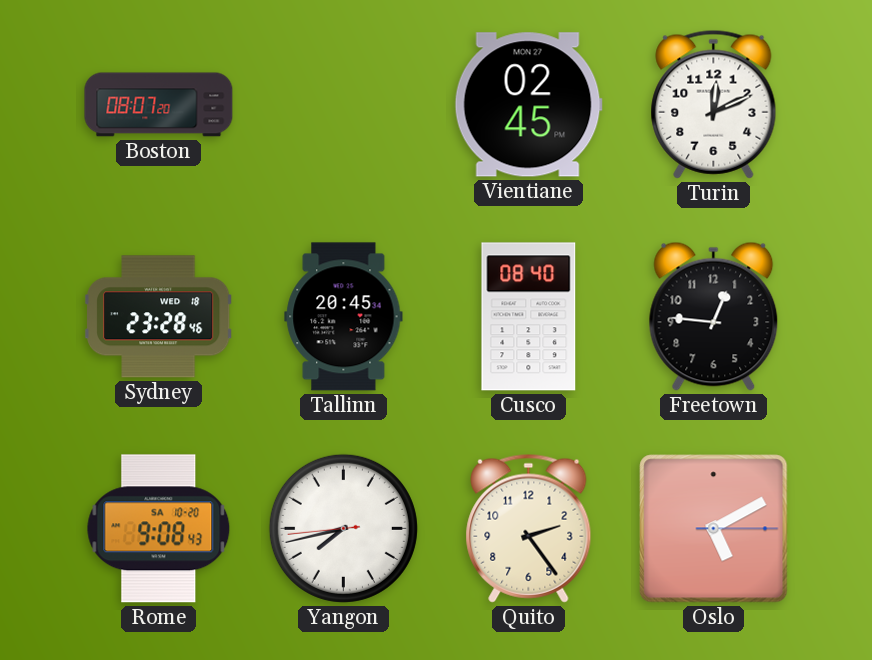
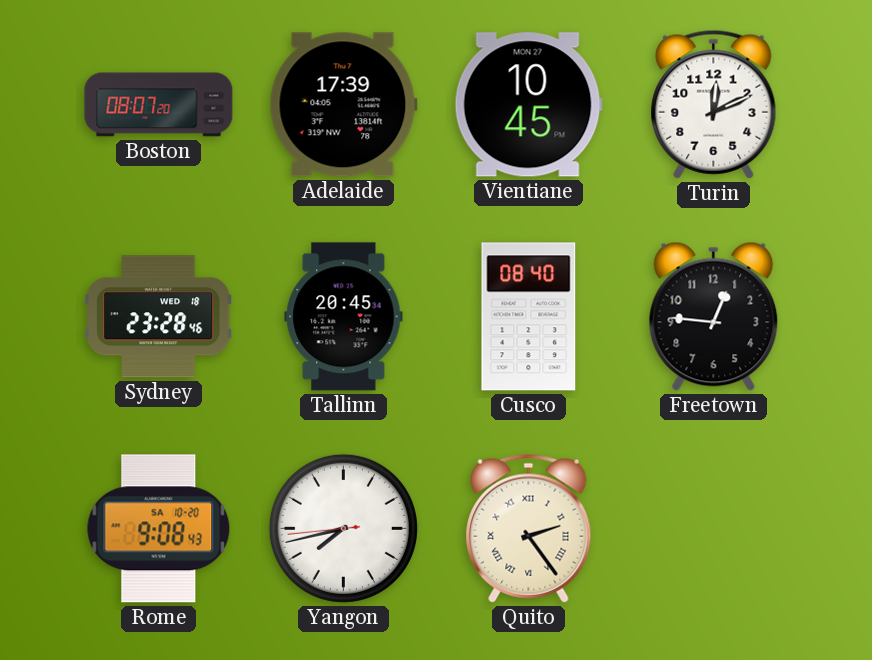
Adelaide: none -> 17:39 (343, 105)
Vientiane: 02:45 -> 10:45 (528, 105)
Quito numerals: Arabic -> Roman (529, 528)
Oslo: 5:10 -> none (714, 529)
